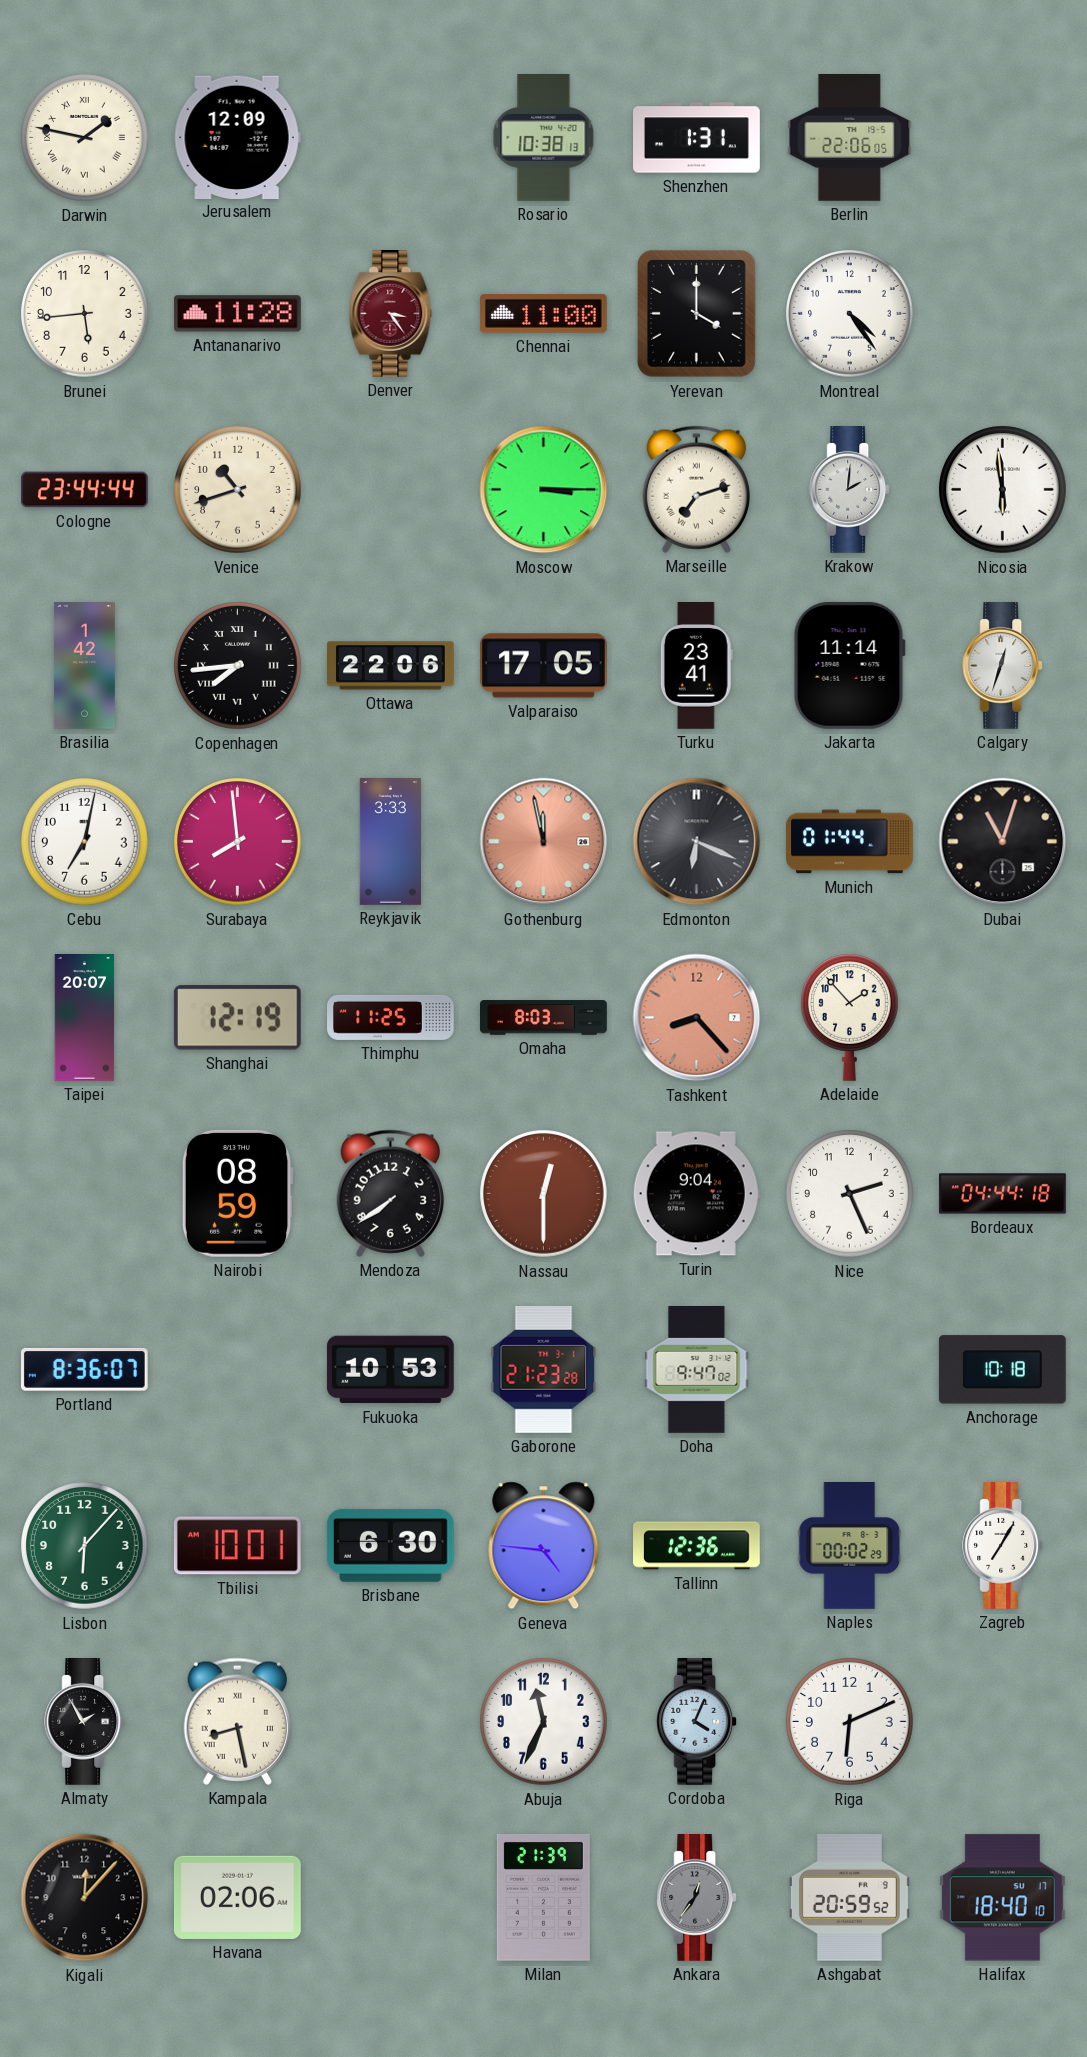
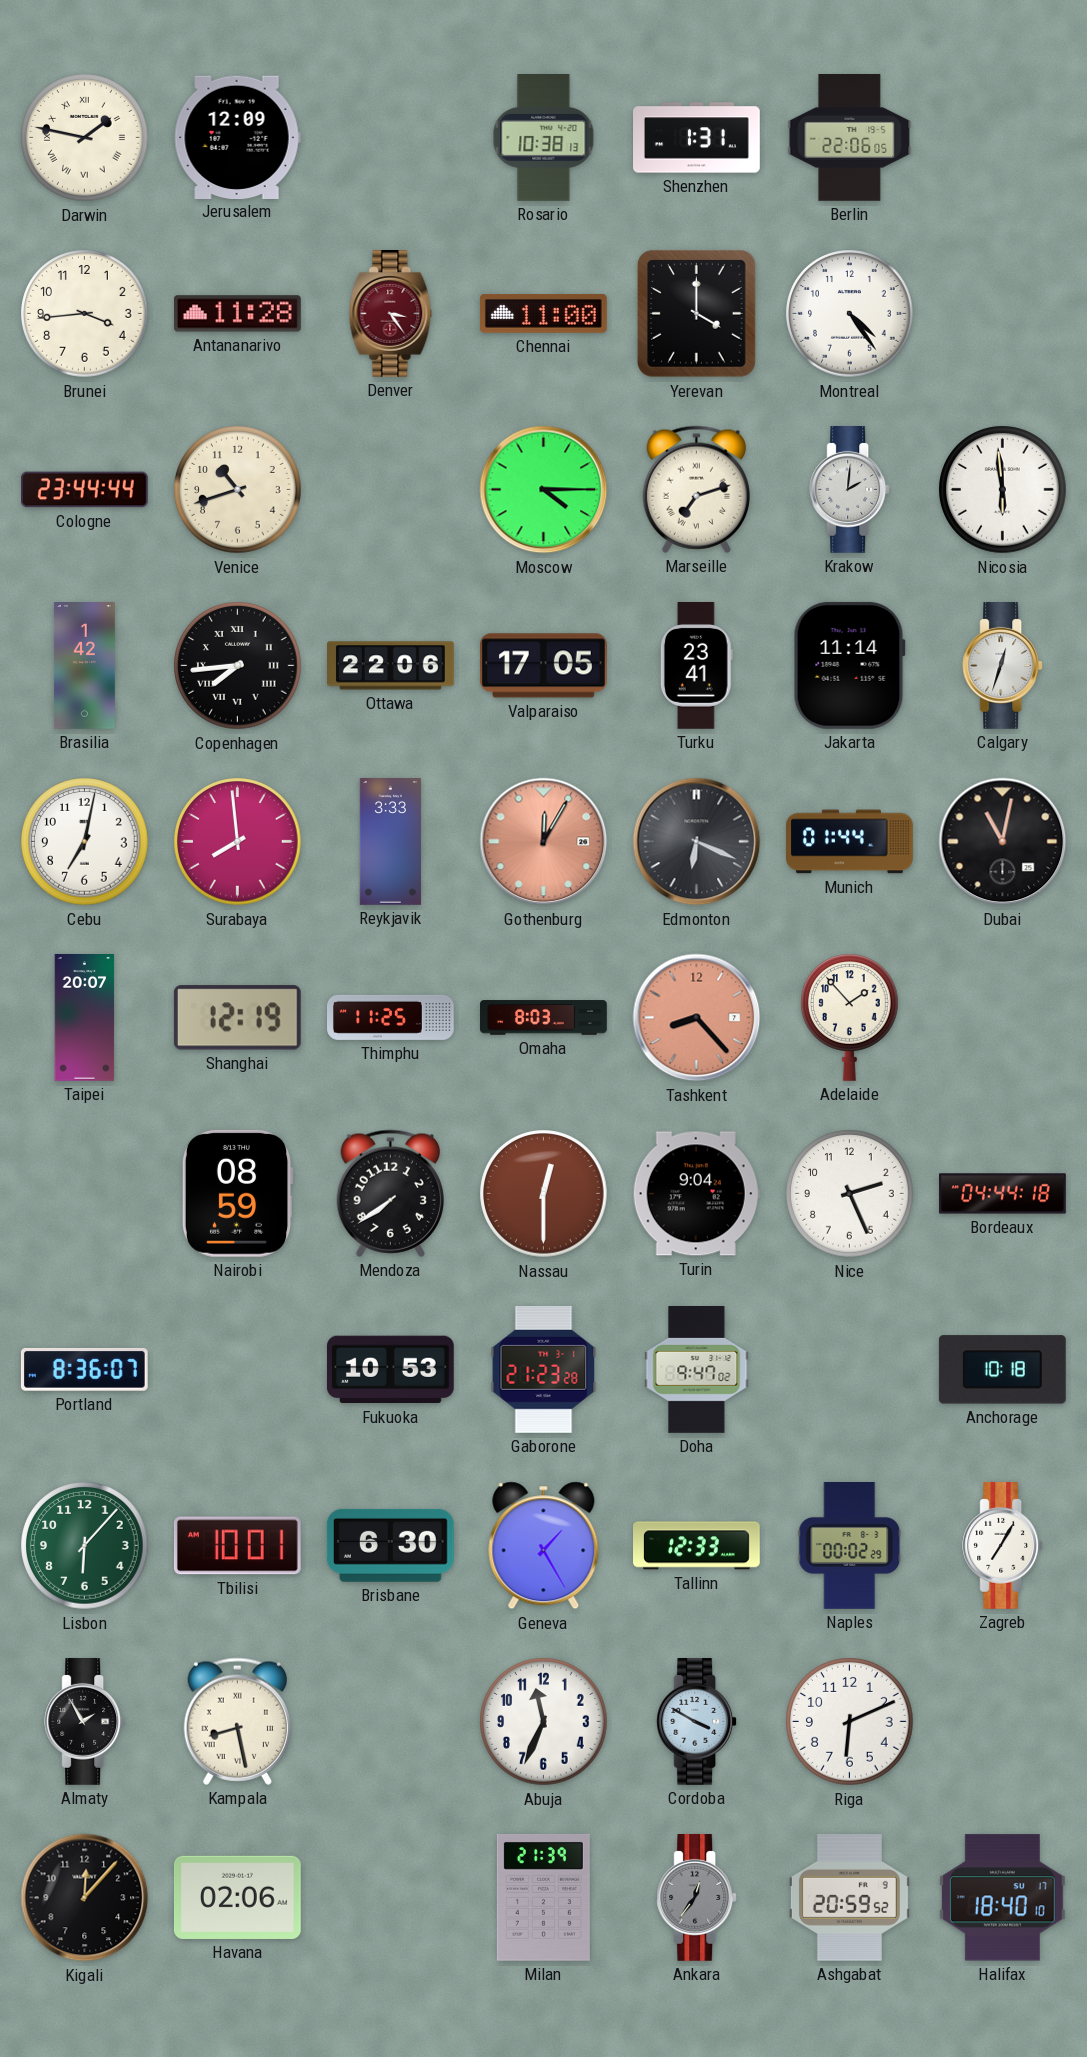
Brunei: 5:44 -> 3:44 (85, 314)
Moscow: 3:15 -> 4:15 (544, 490)
Gothenburg: 11:58 -> 12:05 (544, 842)
Dubai: 11:03 -> 11:02 (1003, 842)
Geneva: 4:46 -> 1:25 (544, 1546)
Tallinn: 12:36 -> 12:33 (697, 1546)
Cordoba: 4:04 -> 3:50 (697, 1722)
